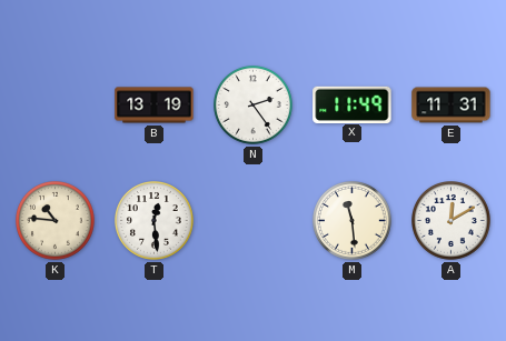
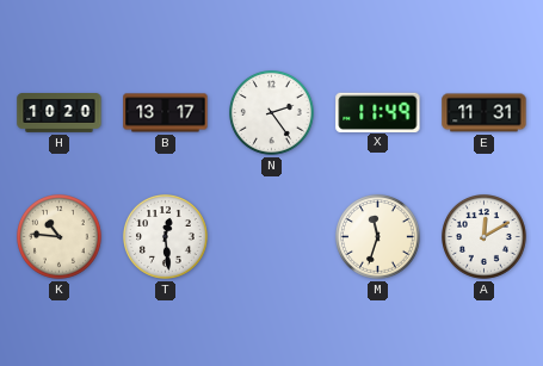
H: none -> 10:20 (60, 113)
B: 13:19 -> 13:17 (166, 113)
M: 11:29 -> 11:33 (378, 237)
